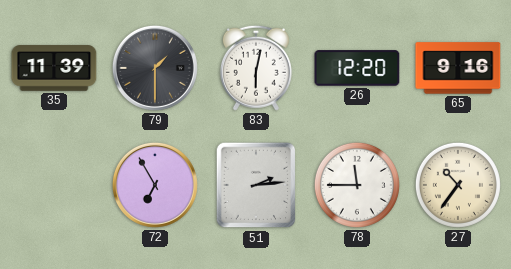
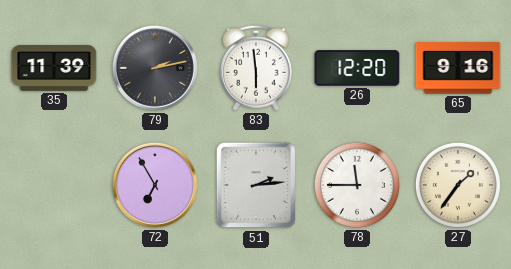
79: 1:30 -> 2:13 (155, 68)
83: 6:02 -> 5:59 (256, 68)
27: 10:36 -> 1:36 (458, 185)
